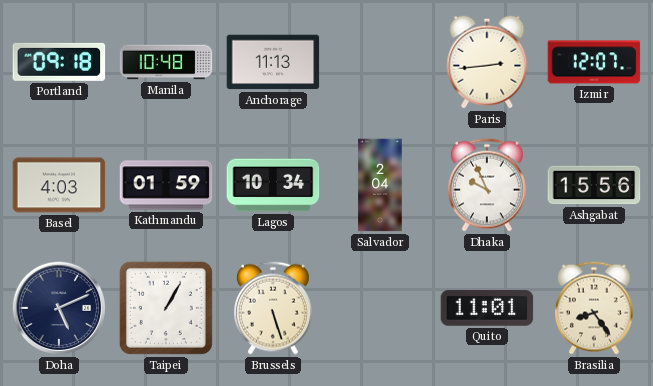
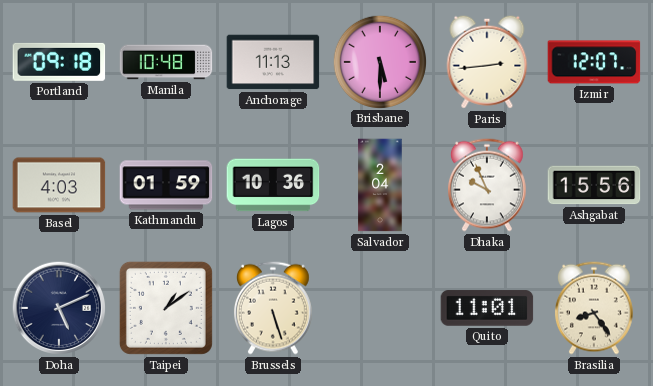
Brisbane: none -> 5:30 (379, 61)
Lagos: 10:34 -> 10:36 (273, 185)
Taipei: 1:05 -> 1:09 (166, 308)
